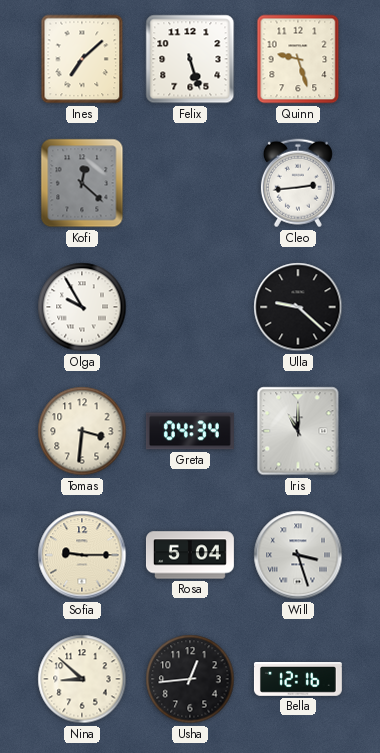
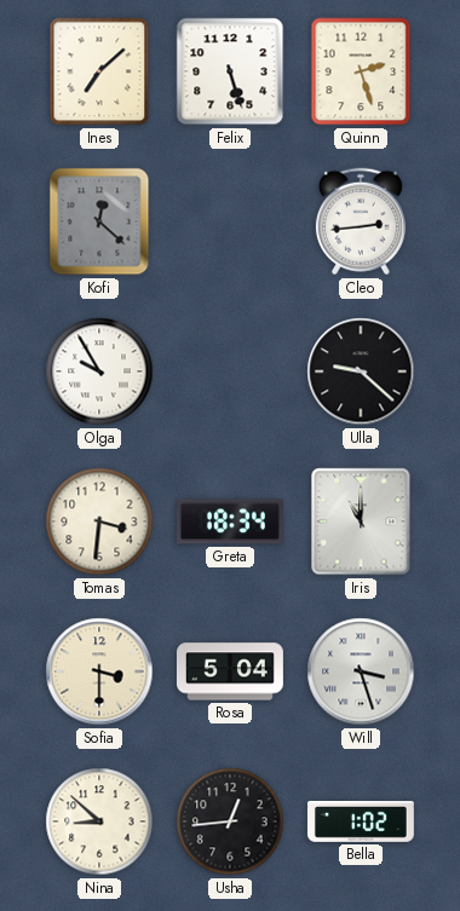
Quinn: 9:27 -> 2:27 (361, 71)
Greta: 04:34 -> 18:34 (230, 521)
Sofia: 9:15 -> 3:30 (99, 671)
Bella: 12:16 -> 1:02 (361, 823)
